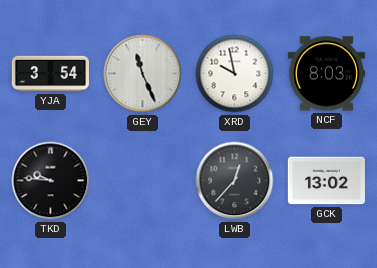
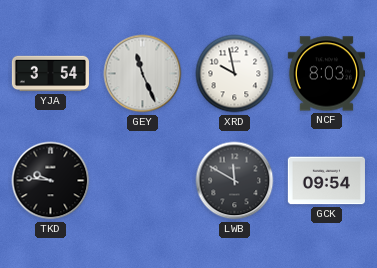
LWB: 12:37 -> 11:50 (235, 181)
GCK: 13:02 -> 09:54 (326, 181)
